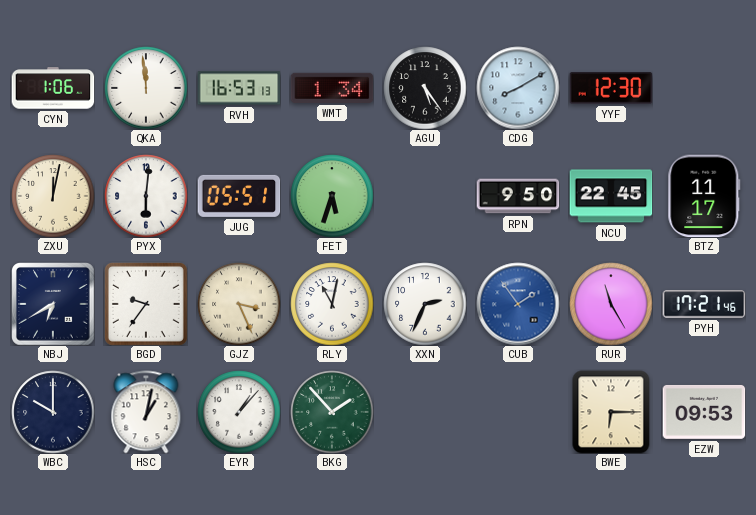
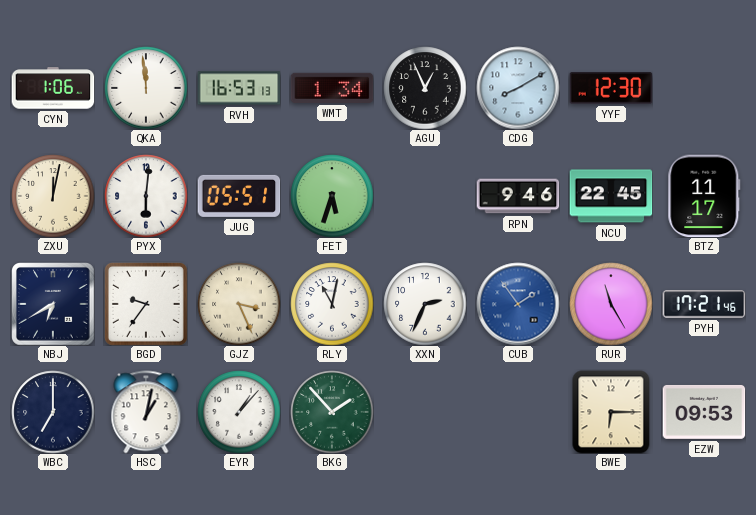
AGU: 5:24 -> 12:56 (425, 88)
RPN: 9:50 -> 9:46 (518, 196)
WBC: 10:00 -> 7:00 (53, 412)
